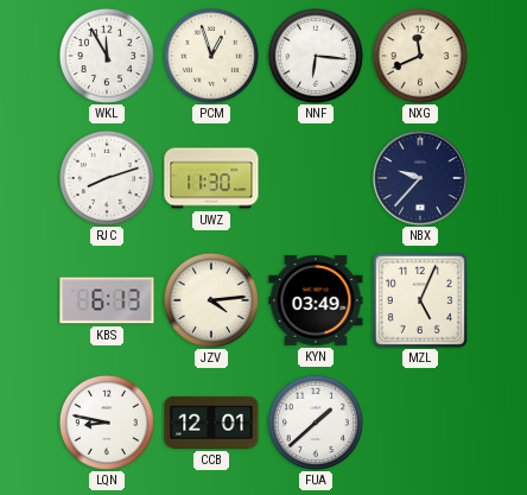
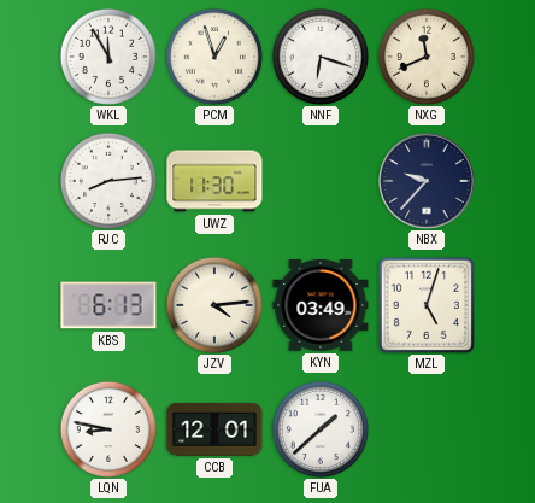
NNF: 6:16 -> 6:18 (321, 57)
RJC: 8:12 -> 8:14 (108, 181)
MZL: 5:04 -> 5:03 (427, 305)
